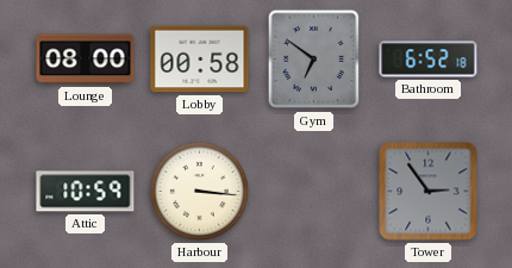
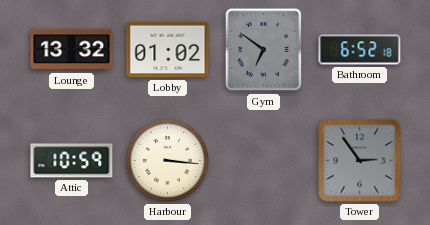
Lounge: 08:00 -> 13:32 (72, 50)
Lobby: 00:58 -> 01:02 (168, 50)
